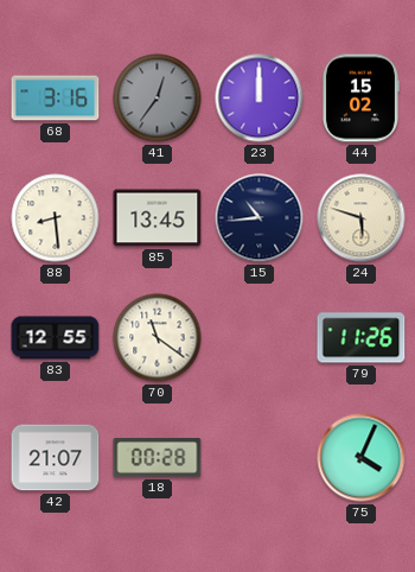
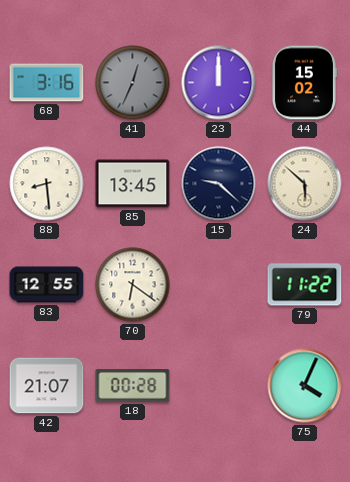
41: 12:36 -> 12:34 (133, 83)
15: 10:44 -> 9:22 (219, 184)
24: 5:48 -> 5:52 (305, 184)
70: 11:21 -> 6:21 (133, 285)
79: 11:26 -> 11:22 (305, 285)
